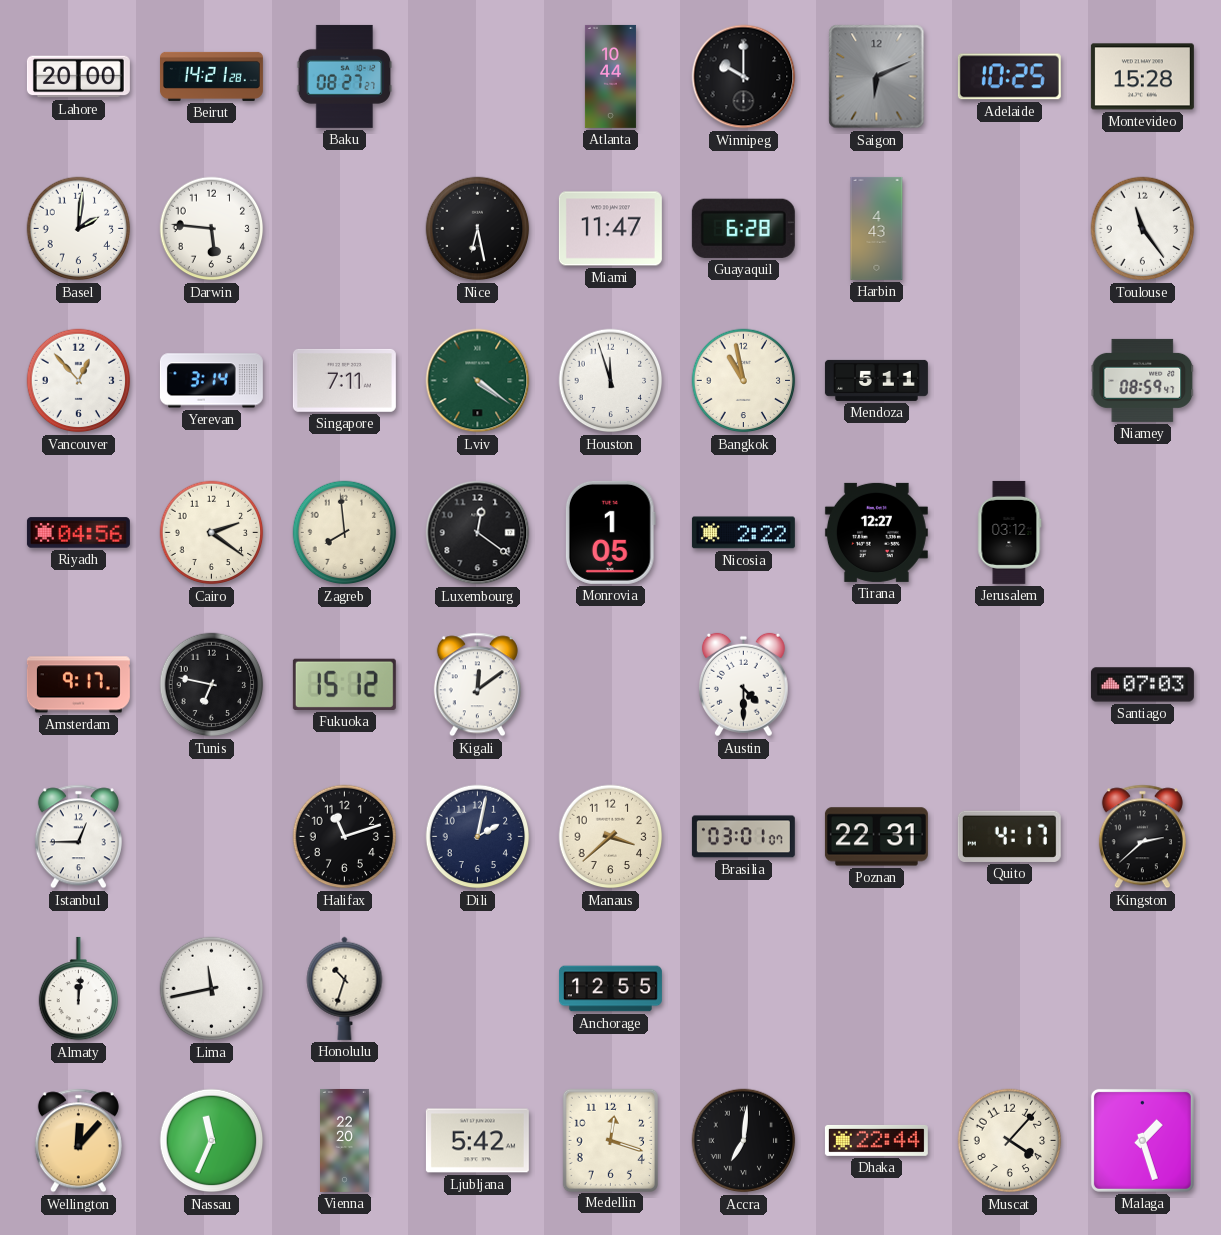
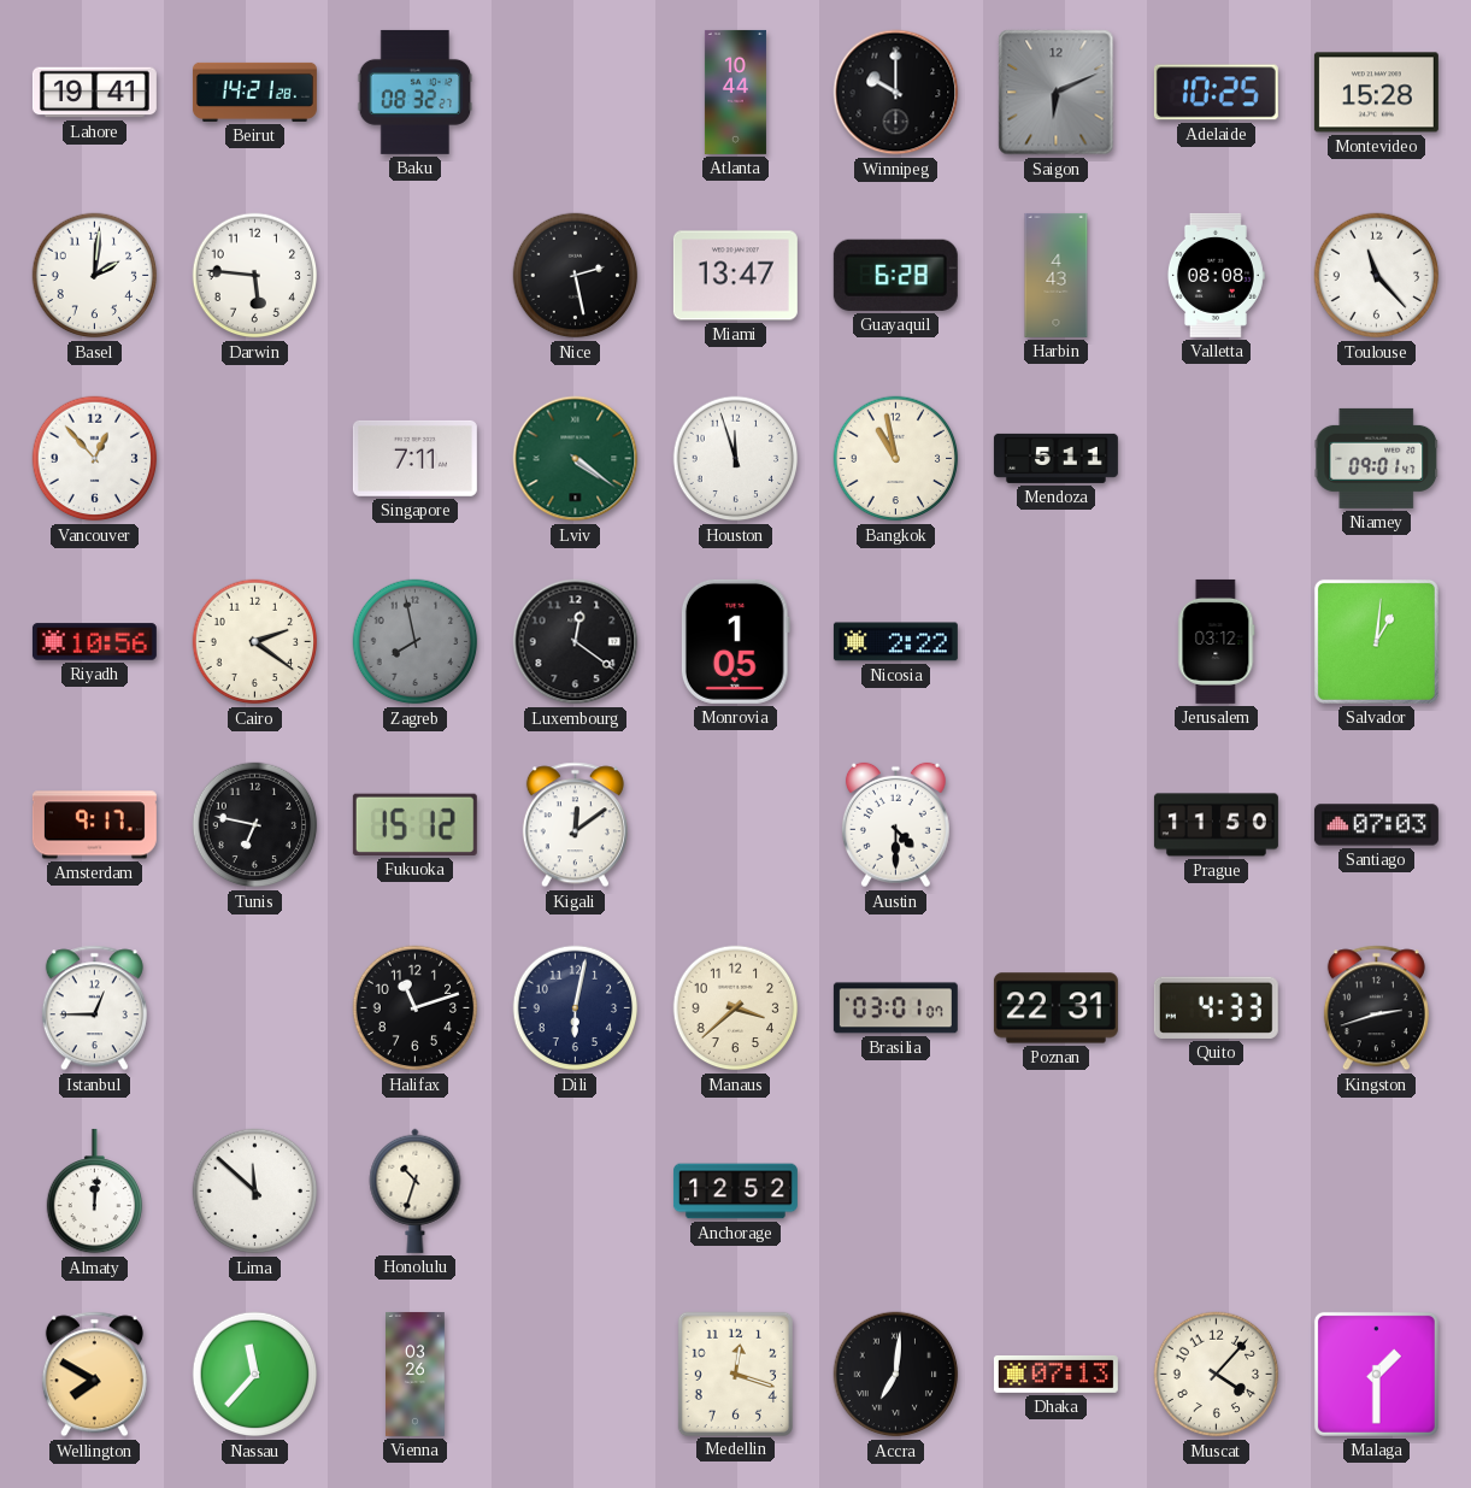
Lahore: 20:00 -> 19:41 (94, 93)
Baku: 08:27 -> 08:32 (416, 92)
Nice: 6:28 -> 2:28 (576, 276)
Miami: 11:47 -> 13:47 (735, 276)
Valletta: none -> 08:08 (1216, 275)
Toulouse: 11:24 -> 11:23 (1377, 276)
Yerevan: 3:14 -> none (211, 381)
Niamey: 08:59 -> 09:01 (1377, 458)
Riyadh: 04:56 -> 10:56 (94, 642)
Zagreb: 7:59 -> 7:58 (416, 642)
Zagreb dial: cream -> grey (416, 642)
Tirana: 12:27 -> none (876, 532)
Salvador: none -> 1:01 (1376, 641)
Prague: none -> 11:50 (1216, 825)
Dili: 2:02 -> 6:02 (576, 1008)
Quito: 4:17 -> 4:33 (1216, 1007)
Kingston: 2:38 -> 2:42 (1376, 1008)
Lima: 11:43 -> 11:52 (255, 1192)
Anchorage: 12:55 -> 12:52 (735, 1192)
Wellington: 12:07 -> 7:50 (94, 1375)
Nassau: 11:34 -> 11:37 (255, 1375)
Vienna: 22:20 -> 03:26 (416, 1374)
Ljubljana: 5:42 -> none (477, 1141)
Dhaka: 22:44 -> 07:13 (1055, 1374)
Malaga: 1:27 -> 1:30 (1376, 1374)
